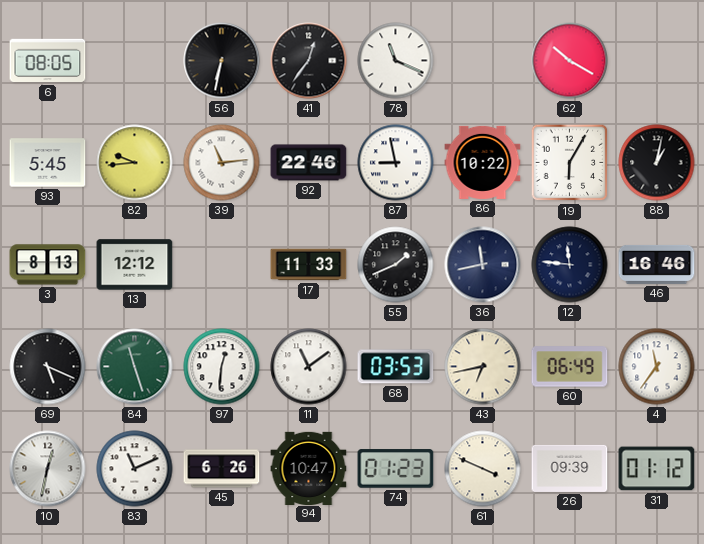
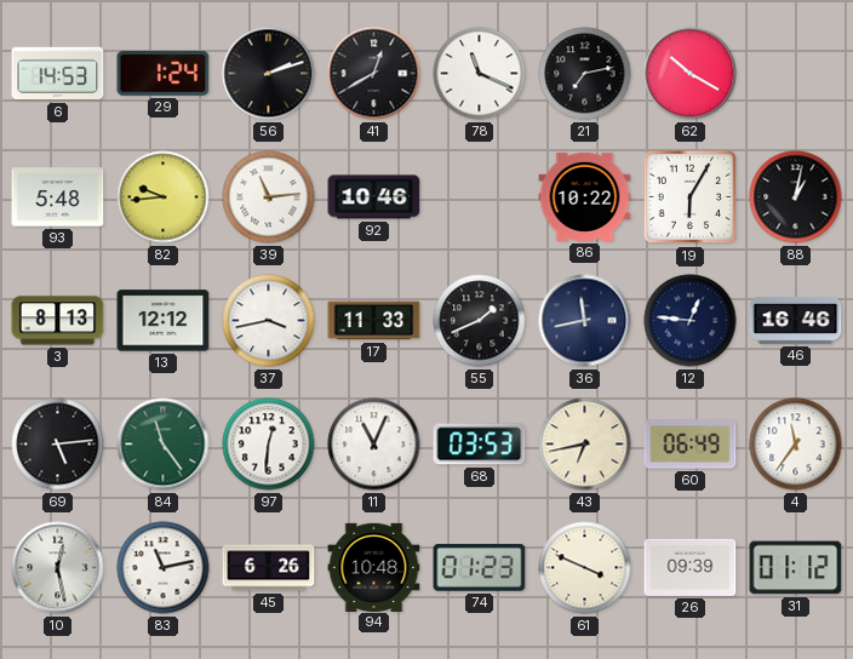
6: 08:05 -> 14:53 (58, 74)
29: none -> 1:24 (164, 73)
56: 6:32 -> 2:12 (269, 74)
41: 12:36 -> 12:40 (374, 74)
21: none -> 7:13 (585, 74)
93: 5:45 -> 5:48 (58, 197)
92: 22:46 -> 10:46 (374, 197)
87: 8:58 -> none (396, 163)
37: none -> 3:43 (269, 321)
12: 11:46 -> 12:46 (691, 321)
69: 5:19 -> 5:14 (58, 445)
84: 11:27 -> 11:24 (164, 445)
11: 11:09 -> 11:04 (374, 445)
10: 12:32 -> 12:28 (58, 568)
83: 11:11 -> 11:13 (164, 568)
94: 10:47 -> 10:48 (374, 567)
